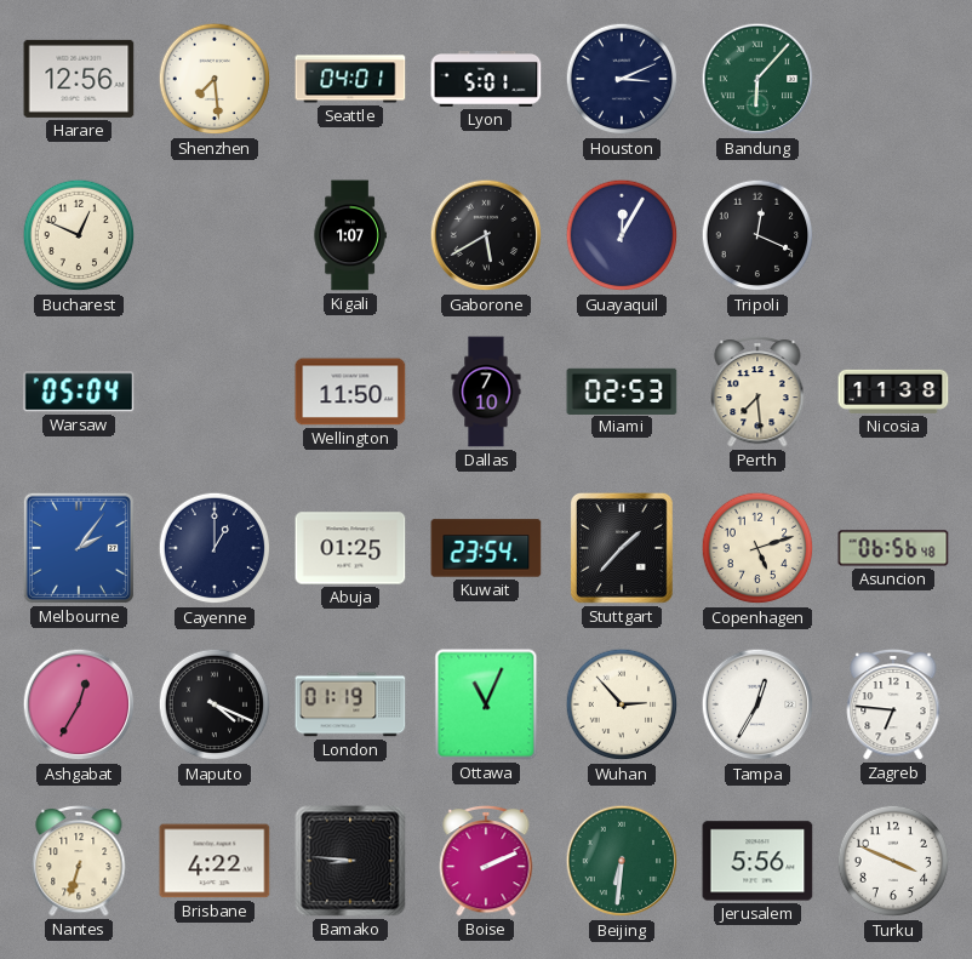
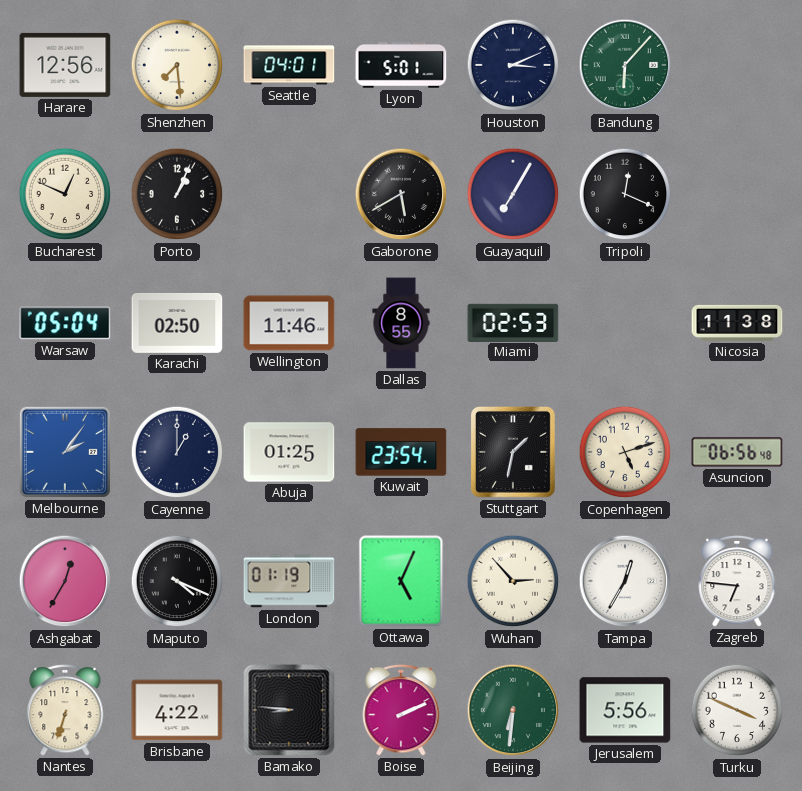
Porto: none -> 1:04 (177, 194)
Kigali: 1:07 -> none (350, 235)
Guayaquil: 12:05 -> 7:05 (513, 194)
Karachi: none -> 02:50 (177, 323)
Wellington: 11:50 -> 11:46 (289, 323)
Dallas: 7:10 -> 8:55 (401, 323)
Perth: 7:29 -> none (757, 392)
Stuttgart: 1:37 -> 1:32 (513, 453)
Ottawa: 11:04 -> 5:04 (401, 581)
